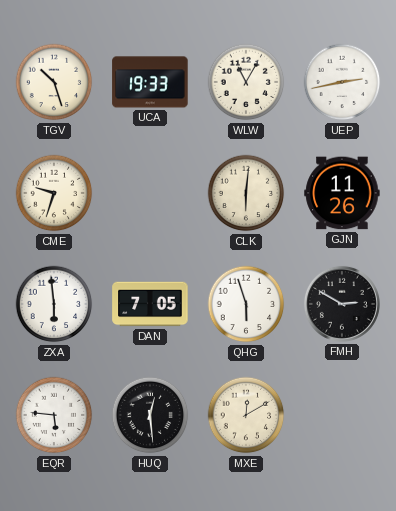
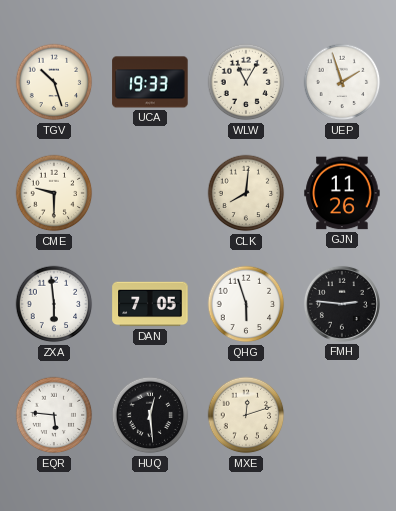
UEP: 2:43 -> 1:57 (342, 82)
CME: 9:33 -> 9:30 (54, 193)
CLK: 6:01 -> 8:01 (246, 193)
FMH: 2:50 -> 2:46 (342, 304)
MXE: 12:10 -> 12:12 (246, 415)
